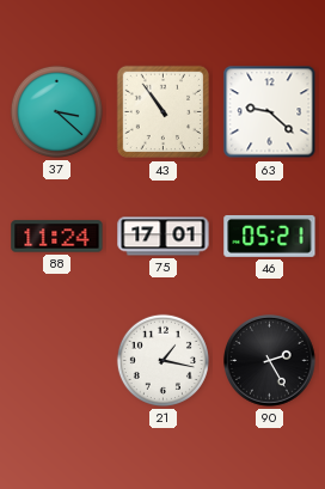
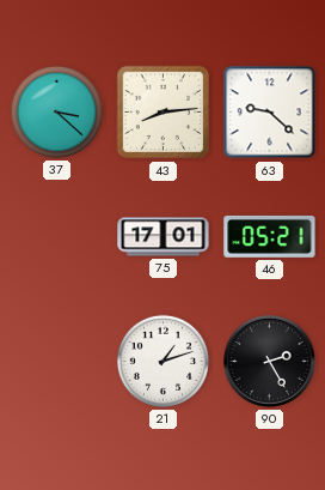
43: 10:54 -> 8:14 (164, 113)
88: 11:24 -> none (57, 237)
21: 1:17 -> 1:12 (162, 361)
